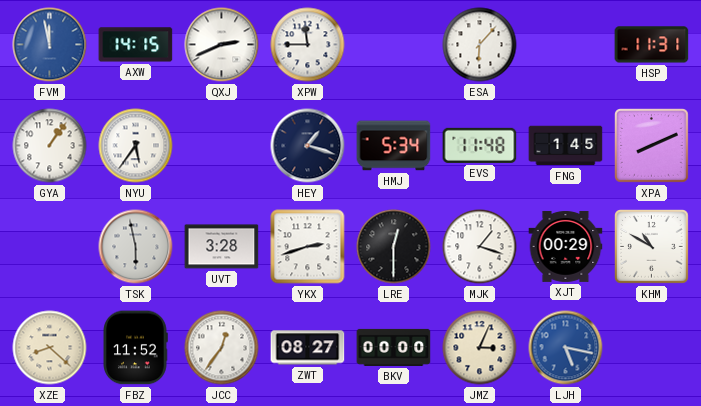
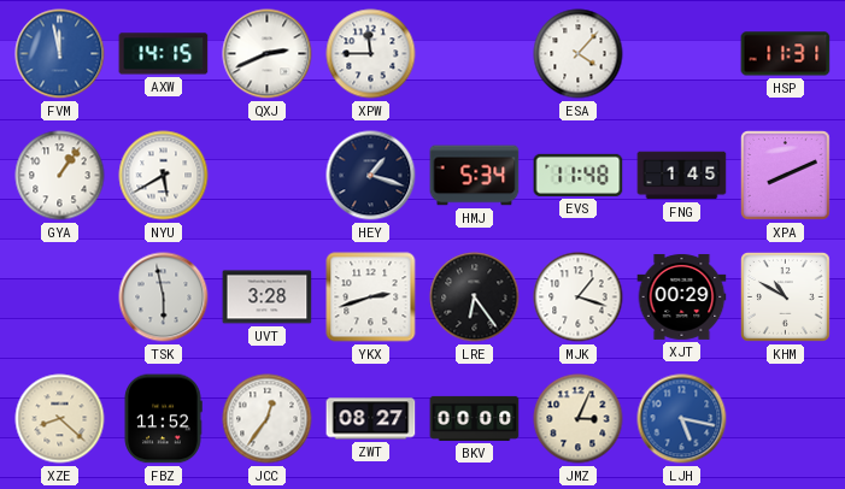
ESA: 6:07 -> 4:07 (579, 54)
NYU: 5:36 -> 5:40 (164, 176)
LRE: 12:30 -> 6:24 (475, 297)
